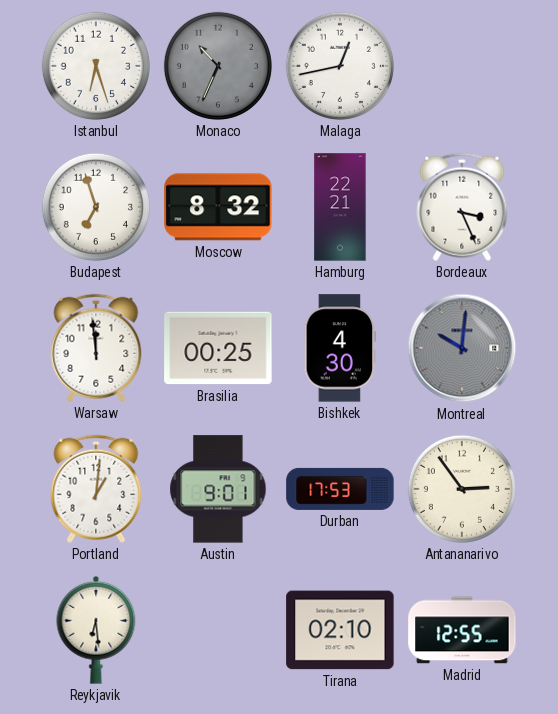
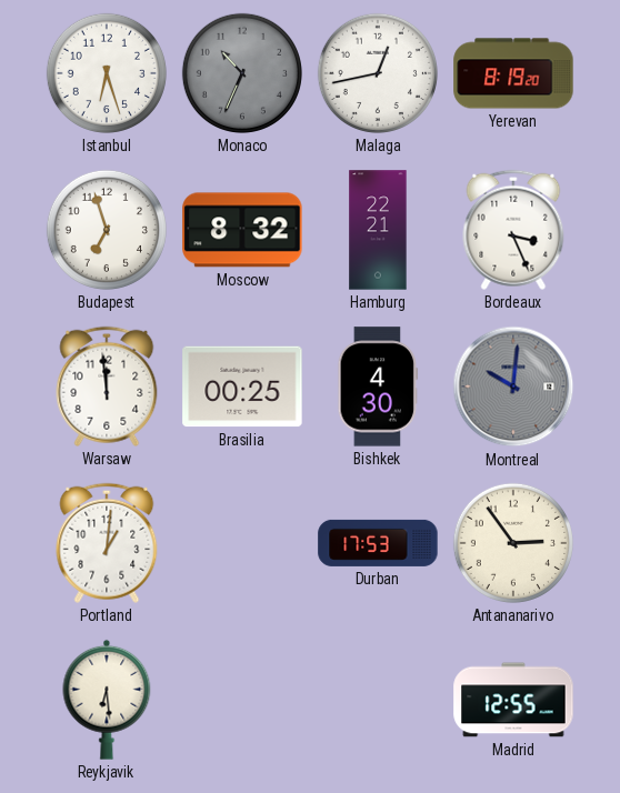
Yerevan: none -> 8:19 (513, 73)
Austin: 9:01 -> none (218, 489)
Tirana: 02:10 -> none (340, 630)
